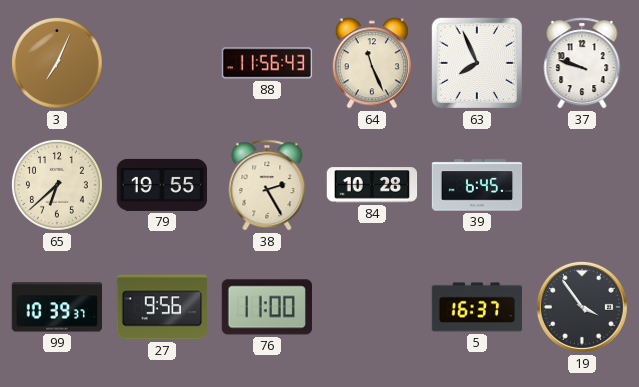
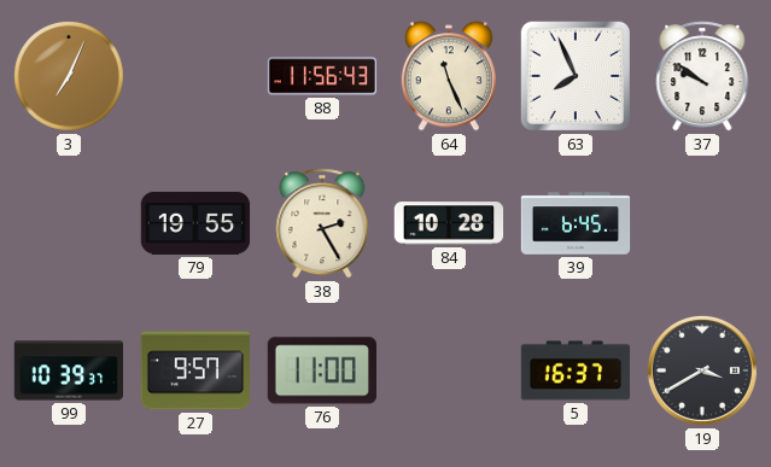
37: 9:48 -> 9:51 (702, 76)
65: 6:38 -> none (57, 185)
27: 9:56 -> 9:57 (194, 370)
19: 3:54 -> 3:40 (702, 370)
